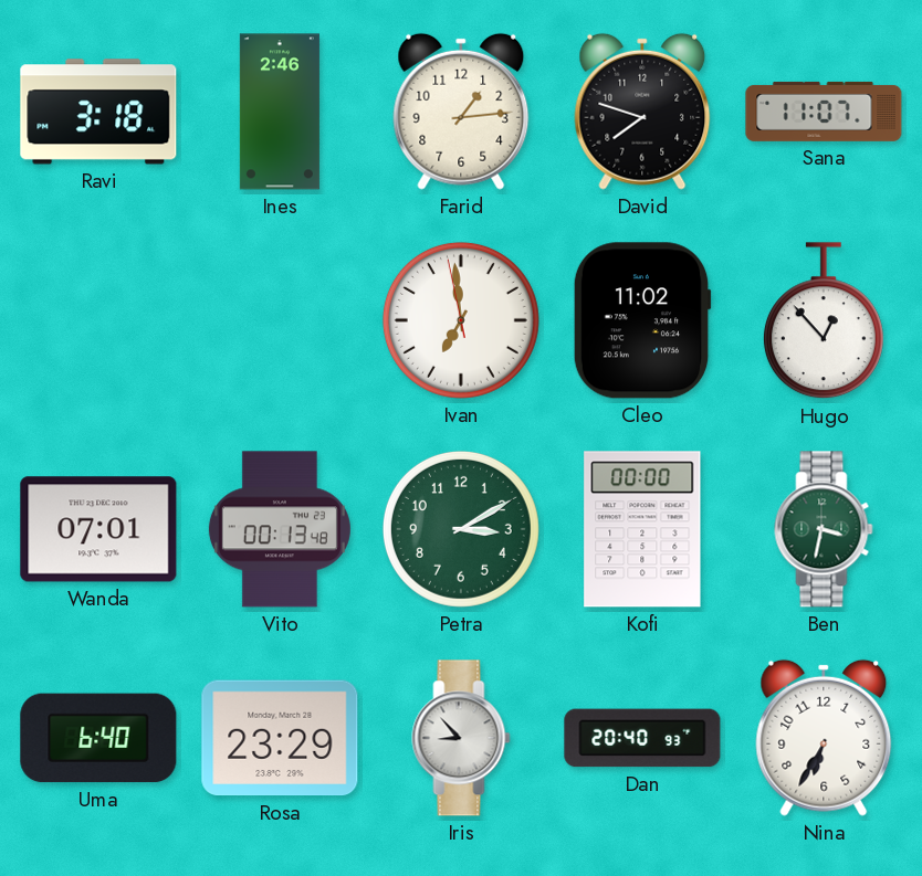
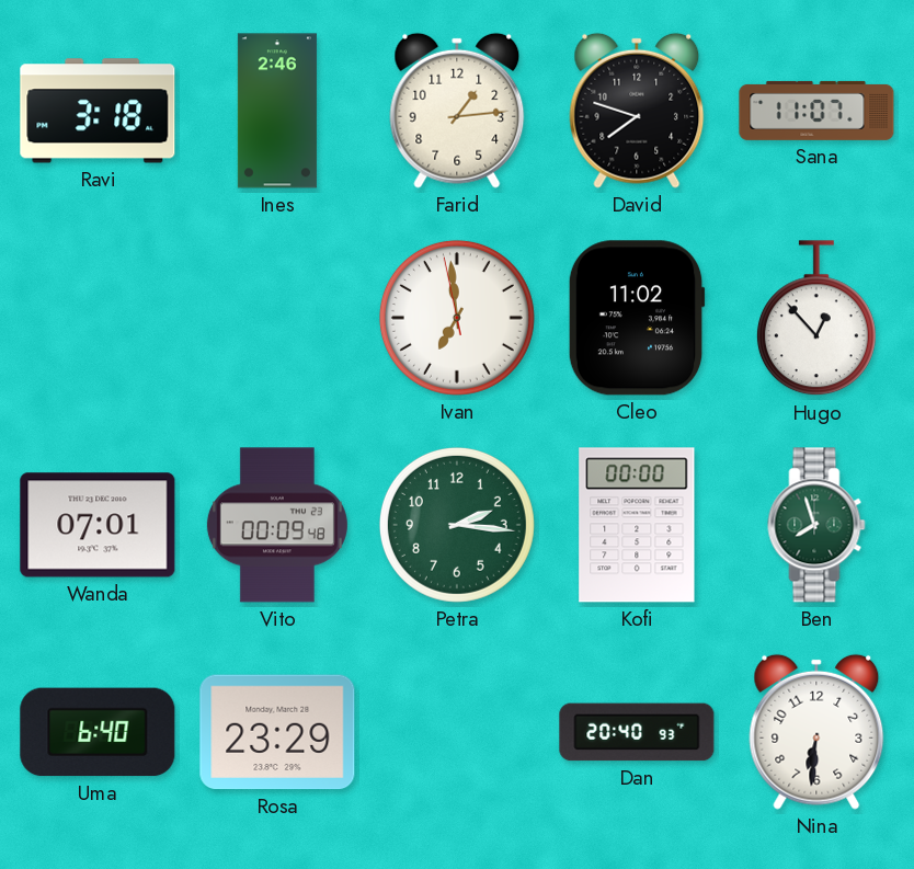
Vito: 00:13 -> 00:09 (277, 525)
Petra: 3:10 -> 2:16 (457, 525)
Ben: 3:32 -> 7:57 (816, 525)
Iris: 8:53 -> none (461, 738)
Nina: 6:35 -> 6:31 (816, 732)
